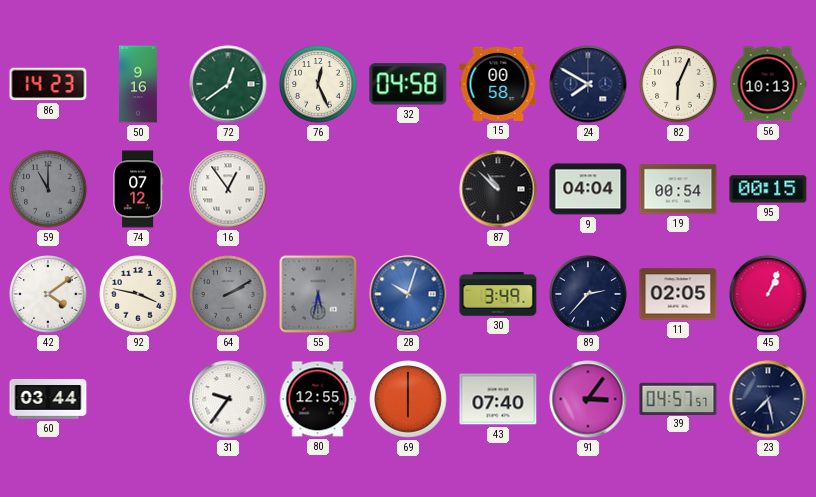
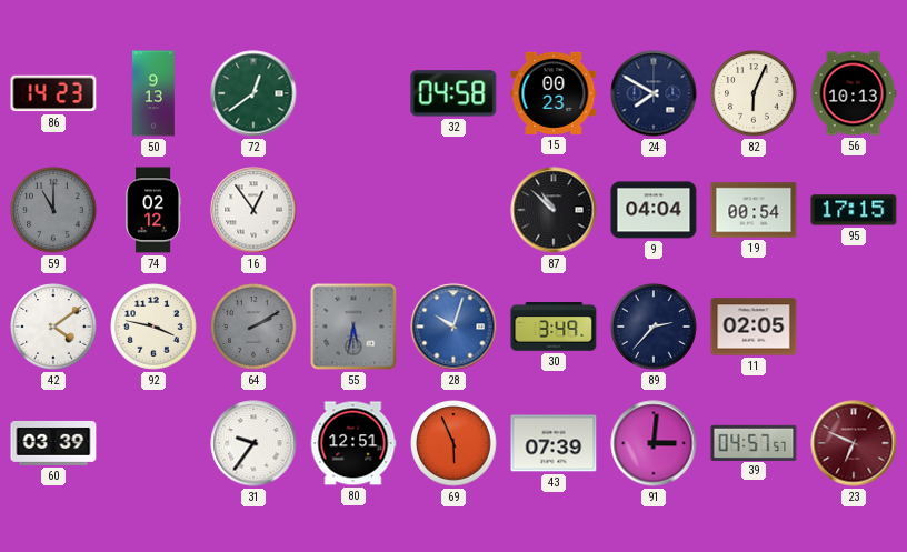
50: 9:16 -> 9:13 (155, 93)
76: 12:26 -> none (318, 84)
15: 00:58 -> 00:23 (554, 93)
74: 07:12 -> 02:12 (153, 210)
95: 00:15 -> 17:15 (854, 210)
45: 1:04 -> none (768, 294)
60: 03:44 -> 03:39 (53, 443)
80: 12:55 -> 12:51 (353, 443)
69: 6:00 -> 5:56 (453, 443)
43: 07:40 -> 07:39 (554, 443)
91: 3:06 -> 3:01 (654, 443)
23: 7:28 -> 6:49 (854, 443)
23 dial: navy -> burgundy (854, 443)
